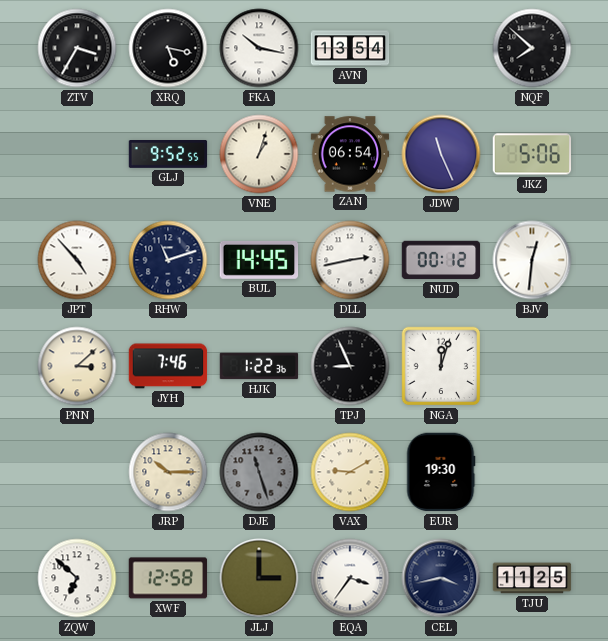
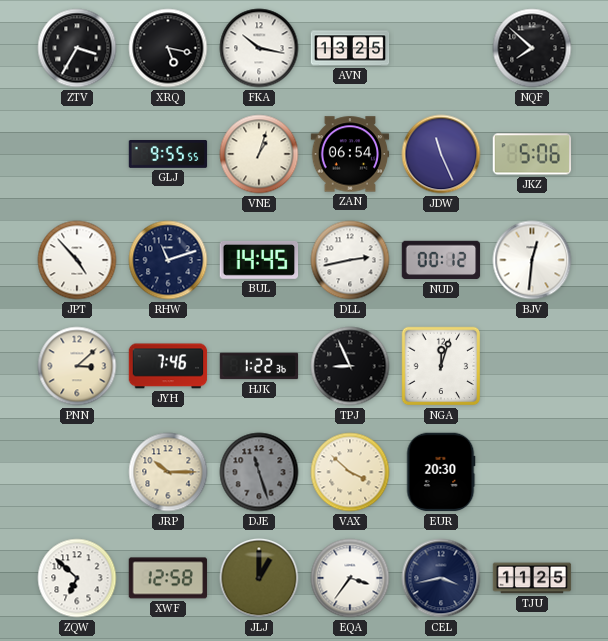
AVN: 13:54 -> 13:25 (350, 48)
GLJ: 9:52 -> 9:55 (168, 155)
VAX: 9:10 -> 3:52 (350, 472)
EUR: 19:30 -> 20:30 (441, 472)
JLJ: 3:00 -> 1:00 (259, 578)
